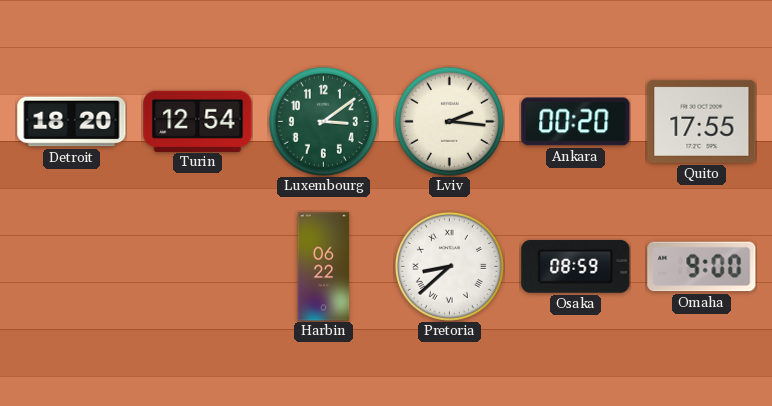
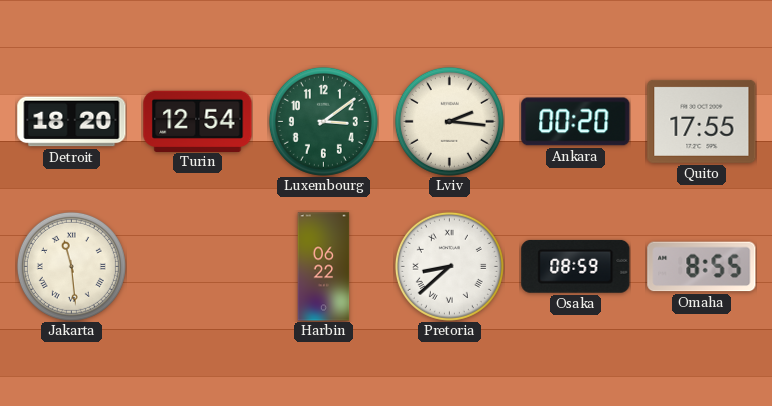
Jakarta: none -> 11:29 (71, 266)
Omaha: 9:00 -> 8:55 (702, 267)
